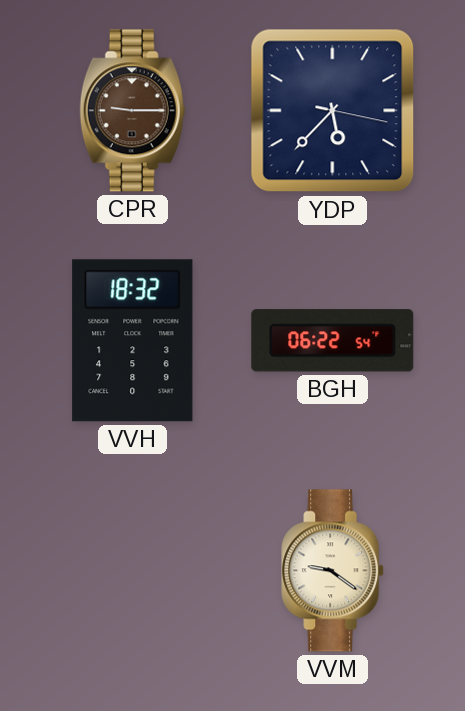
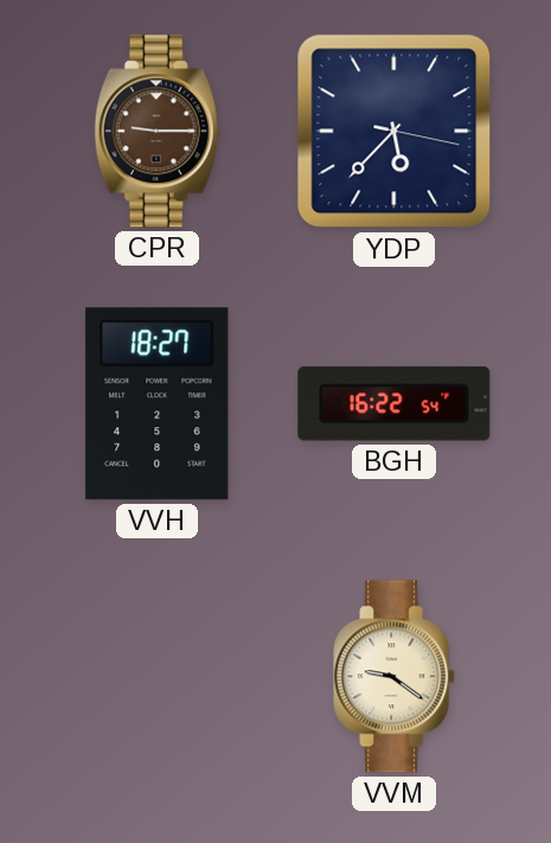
VVH: 18:32 -> 18:27 (158, 404)
BGH: 06:22 -> 16:22 (395, 404)
